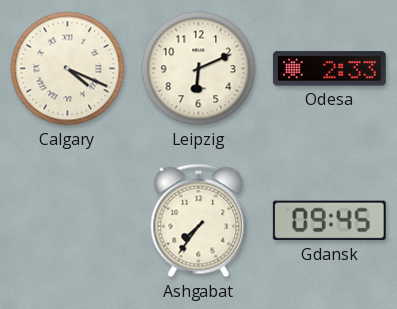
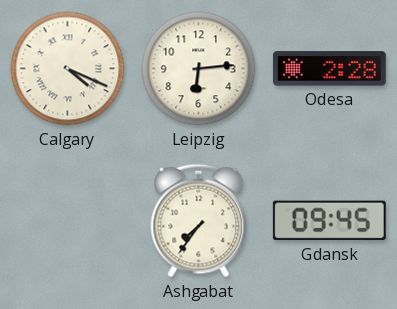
Leipzig: 6:11 -> 6:14 (199, 69)
Odesa: 2:33 -> 2:28 (329, 69)
